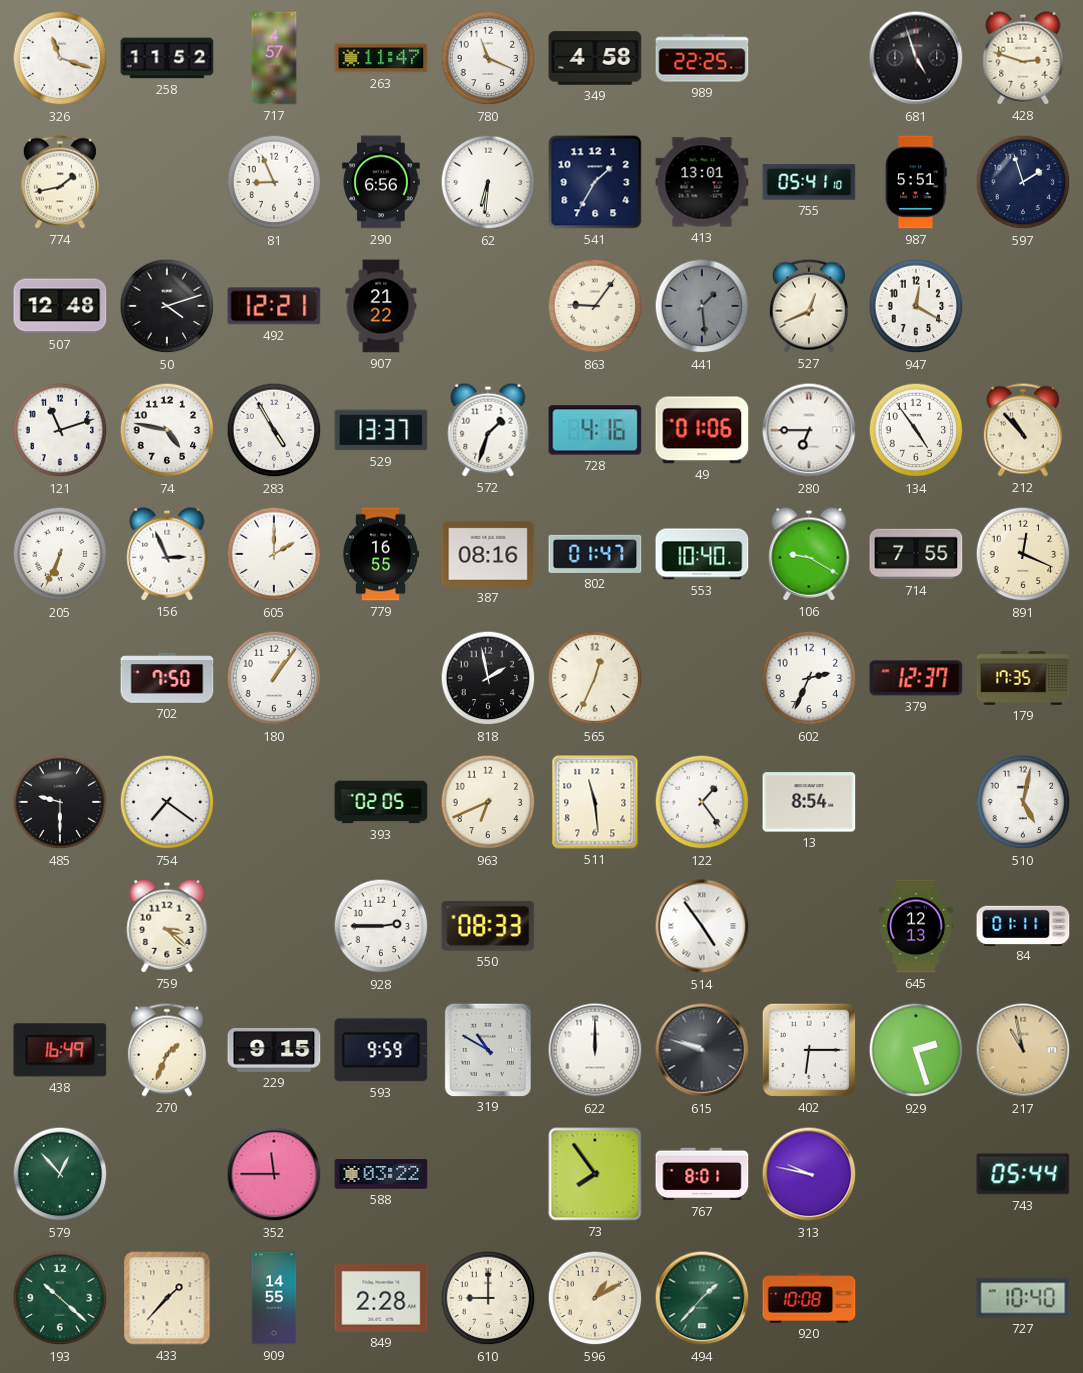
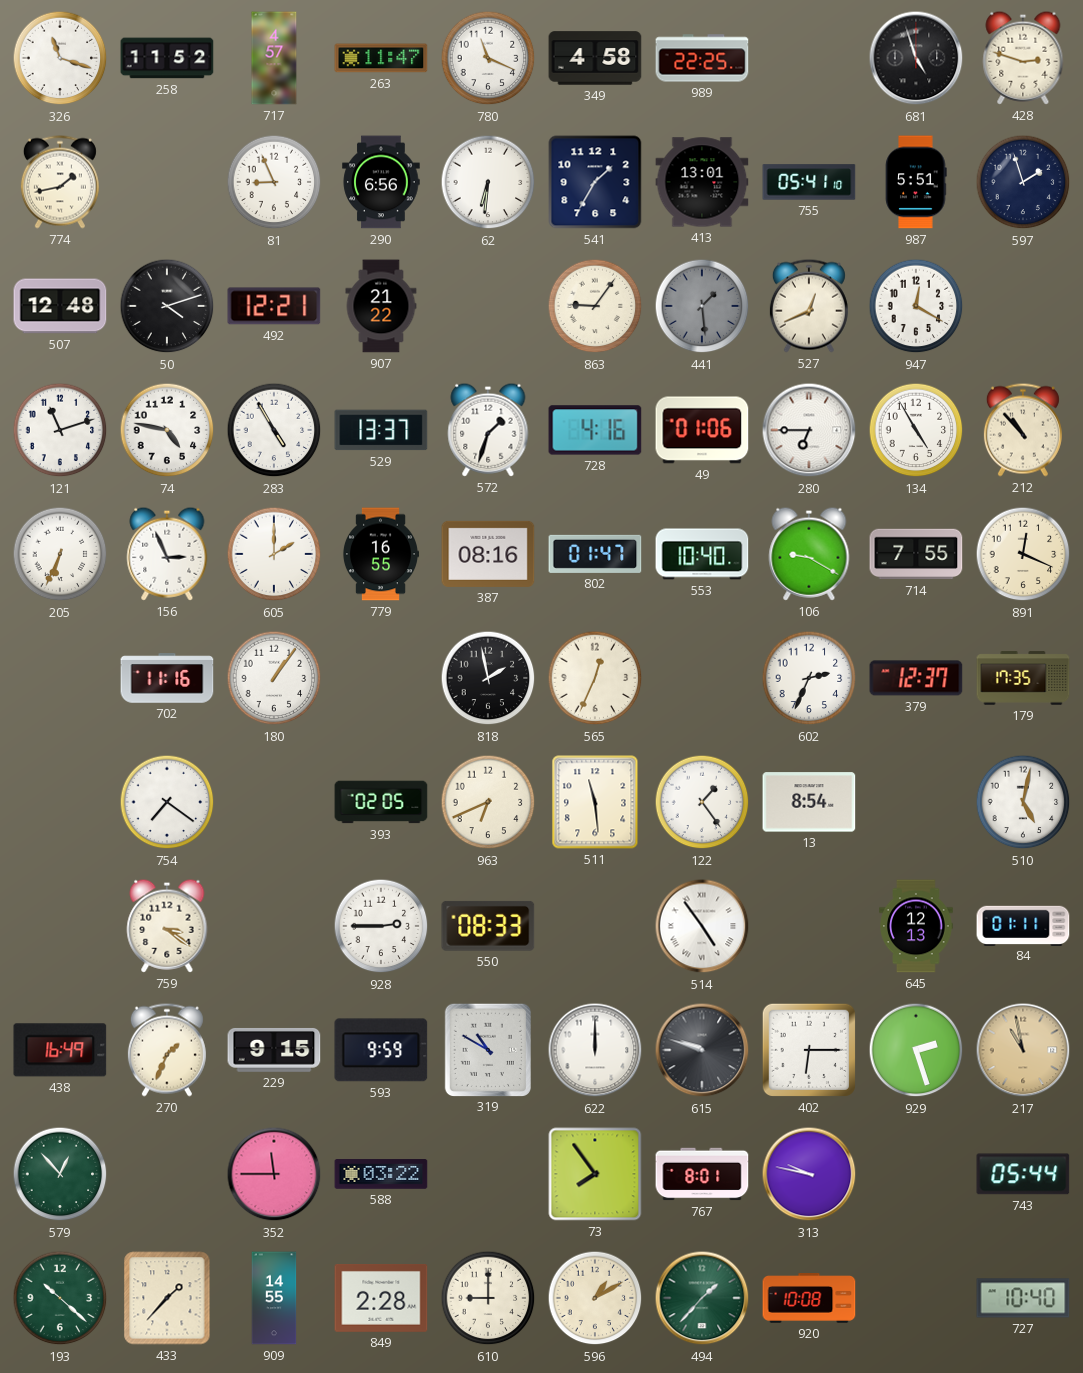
134: 4:54 -> 4:55 (916, 430)
702: 7:50 -> 11:16 (167, 678)
485: 9:30 -> none (60, 802)
759: 3:22 -> 3:21 (167, 926)
